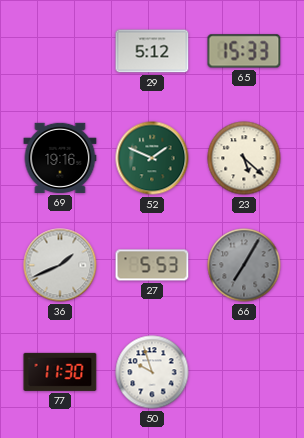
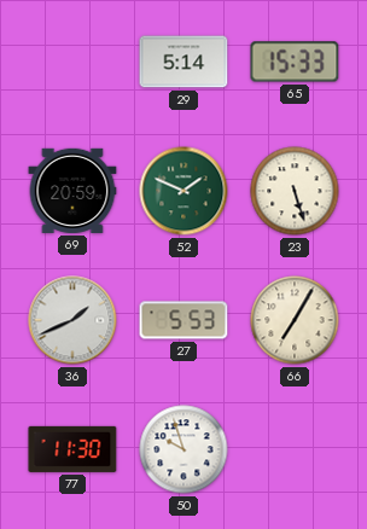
29: 5:12 -> 5:14 (183, 62)
69: 19:16 -> 20:59 (72, 191)
23: 5:22 -> 5:27 (295, 191)
66 dial: grey -> cream (295, 320)
